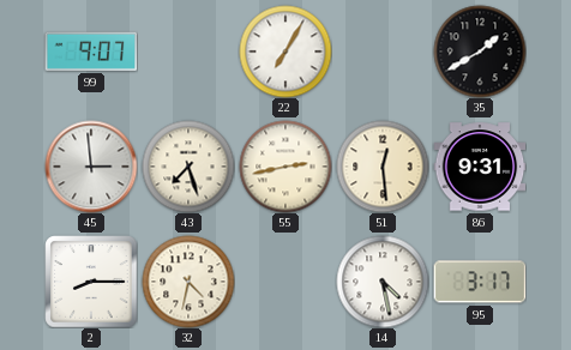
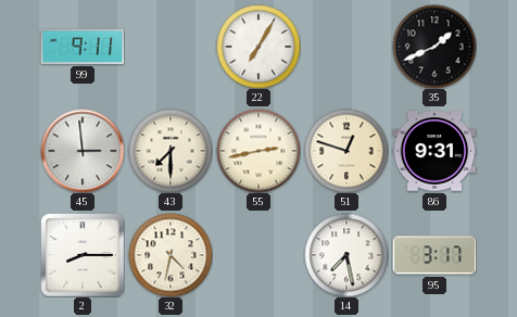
99: 9:07 -> 9:11 (83, 47)
35: 1:40 -> 1:41 (434, 47)
43: 7:27 -> 7:30 (171, 151)
51: 12:29 -> 12:48 (346, 151)
14: 4:28 -> 7:28 (346, 255)
